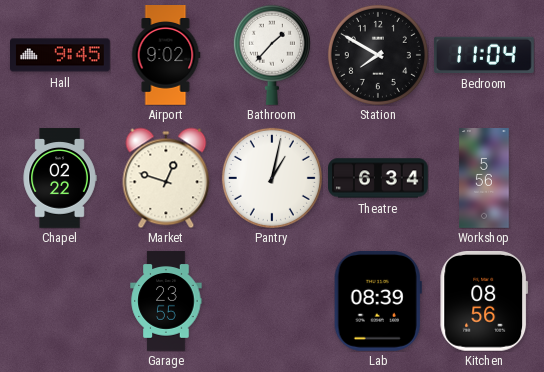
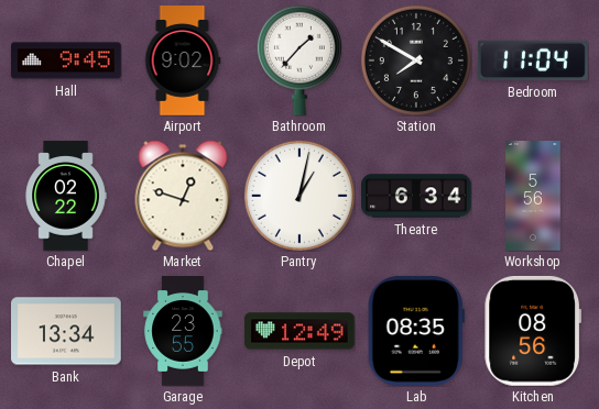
Bank: none -> 13:34 (67, 331)
Depot: none -> 12:49 (301, 331)
Lab: 08:39 -> 08:35 (416, 331)
